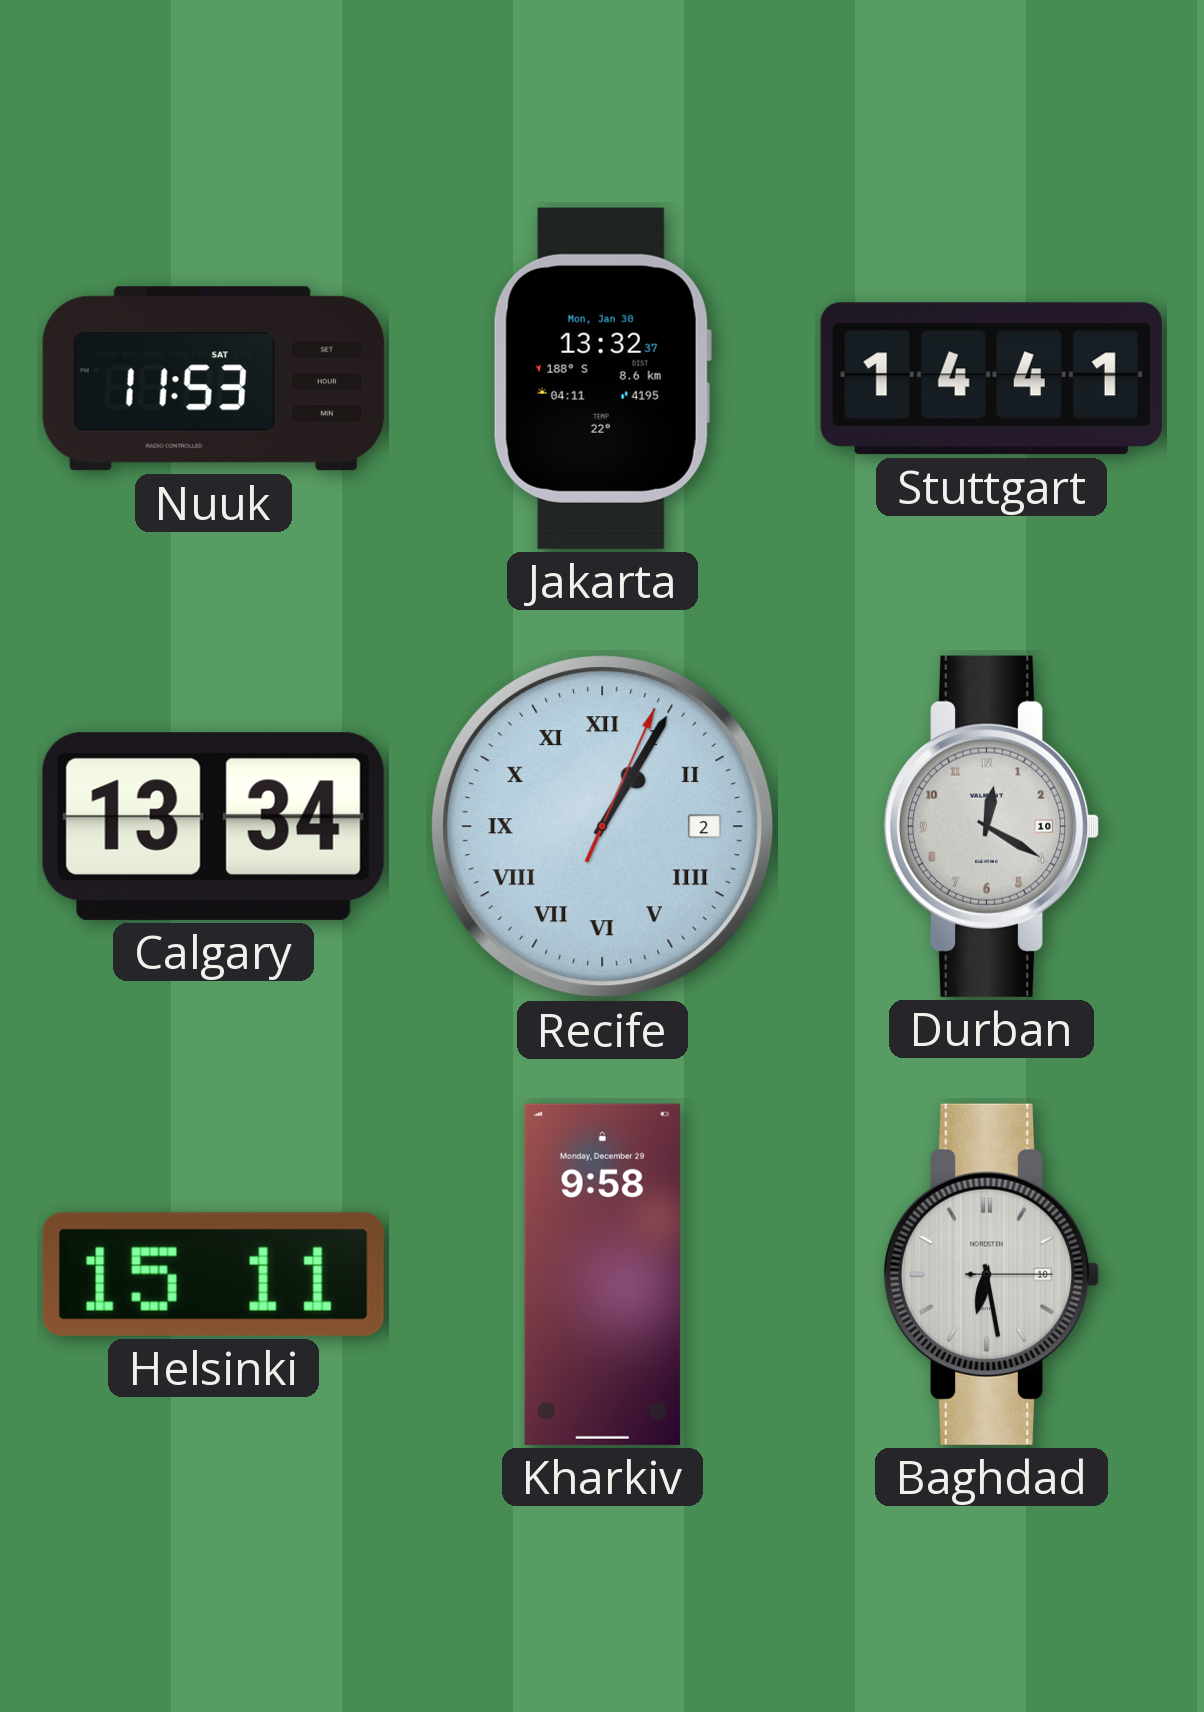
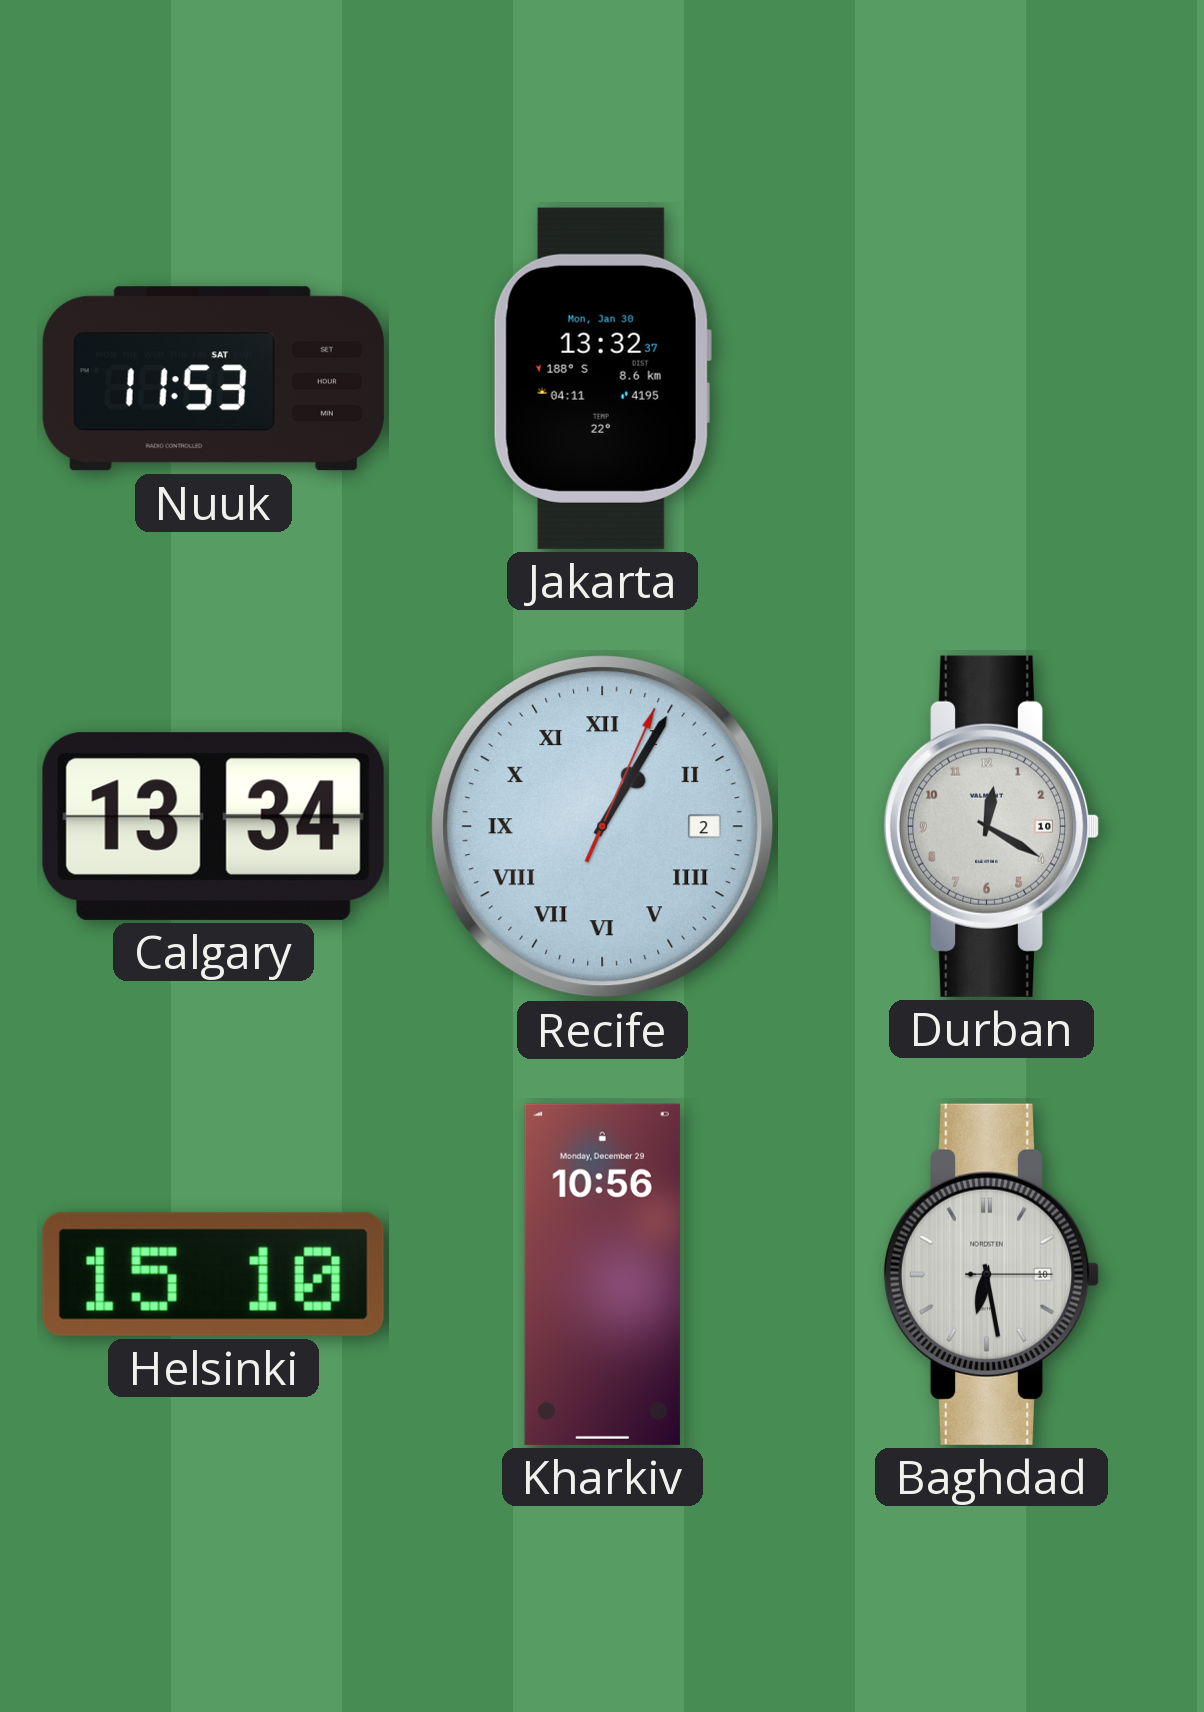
Stuttgart: 14:41 -> none (991, 379)
Helsinki: 15:11 -> 15:10 (213, 1274)
Kharkiv: 9:58 -> 10:56 (602, 1274)
